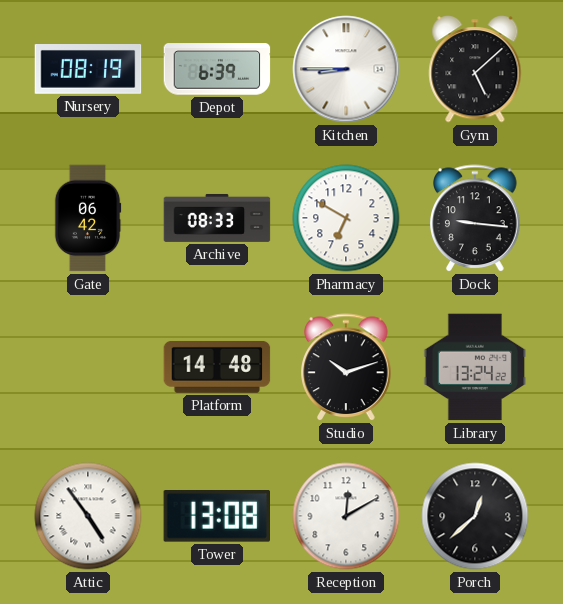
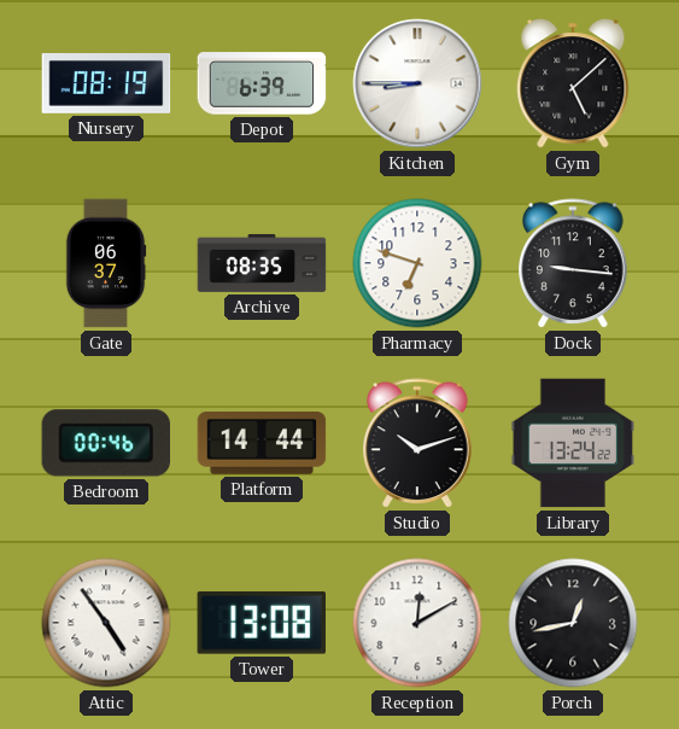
Gate: 06:42 -> 06:37 (106, 263)
Archive: 08:33 -> 08:35 (262, 263)
Pharmacy: 6:50 -> 6:48 (417, 263)
Bedroom: none -> 00:46 (105, 443)
Platform: 14:48 -> 14:44 (262, 443)
Porch: 12:38 -> 12:43 (573, 623)
